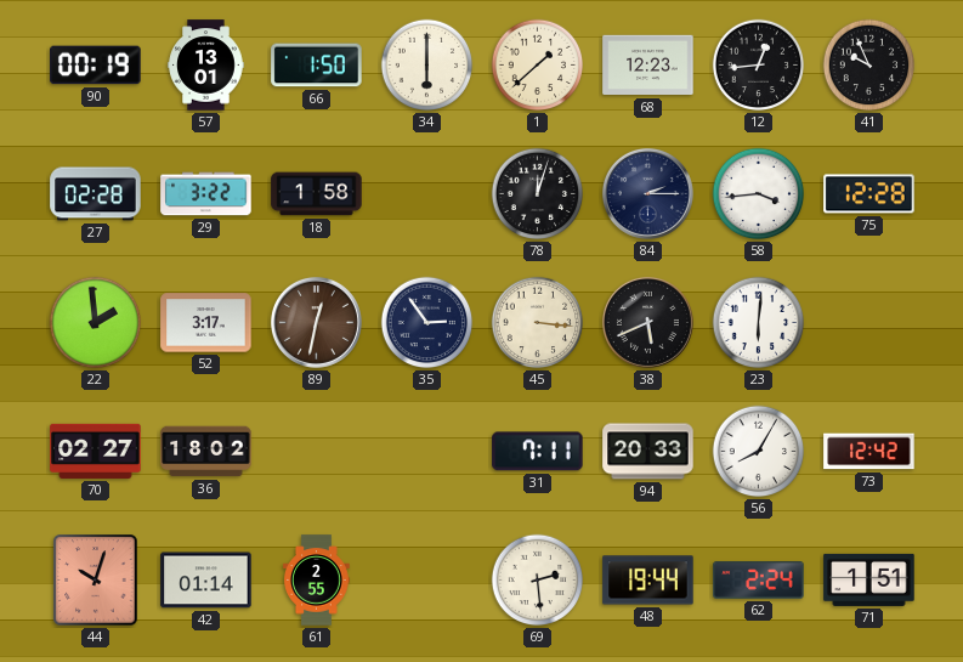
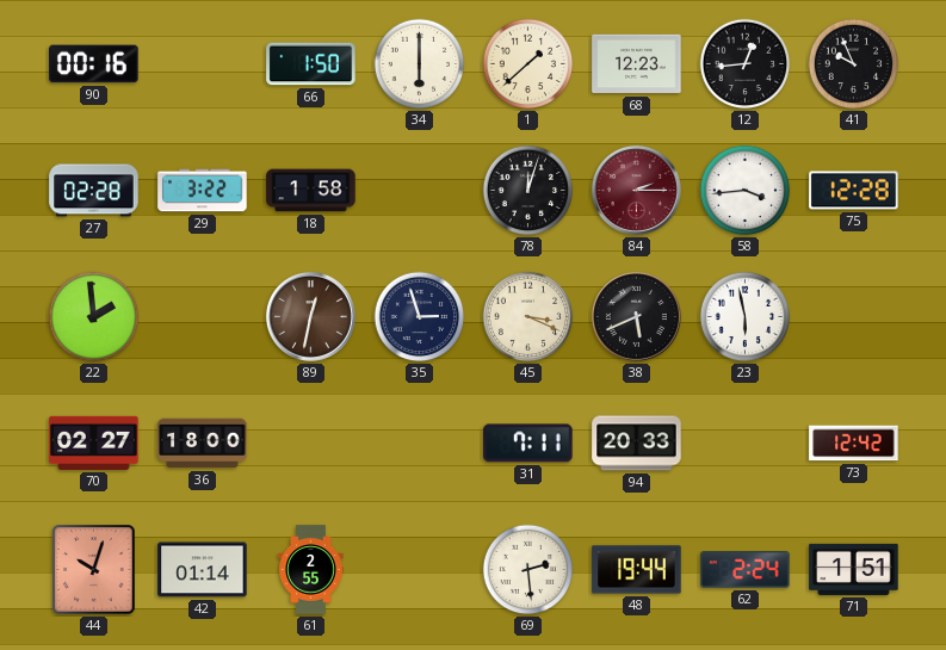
90: 00:19 -> 00:16 (94, 64)
57: 13:01 -> none (206, 66)
84 dial: navy -> burgundy (636, 190)
52: 3:17 -> none (206, 323)
35: 2:54 -> 2:57 (420, 317)
45: 3:16 -> 3:19 (528, 317)
23: 6:01 -> 5:58 (746, 317)
36: 18:02 -> 18:00 (203, 444)
56: 8:05 -> none (759, 452)
